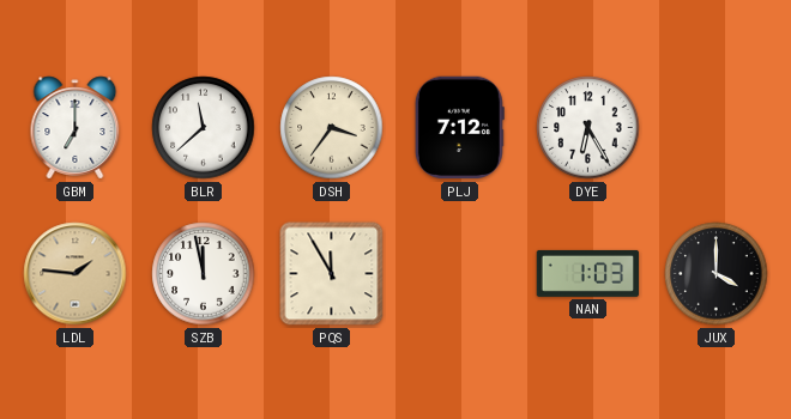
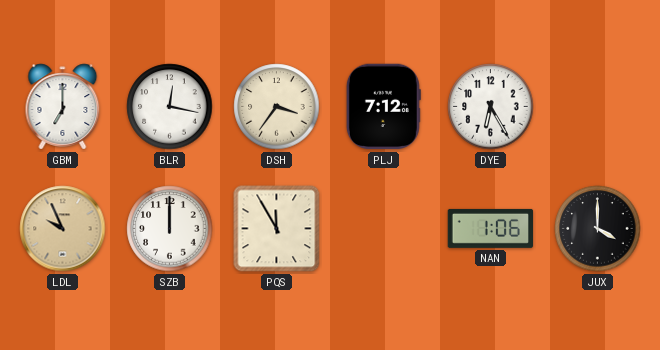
BLR: 11:38 -> 12:17 (170, 107)
LDL: 1:46 -> 9:56 (63, 229)
SZB: 11:58 -> 12:00 (170, 229)
NAN: 1:03 -> 1:06 (491, 228)
